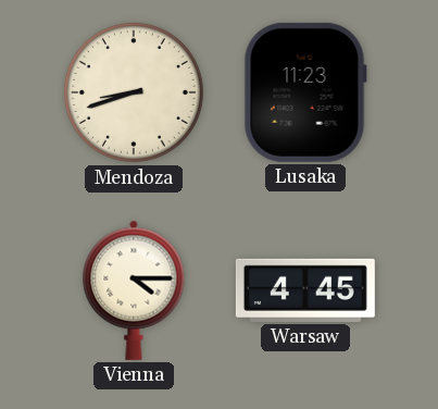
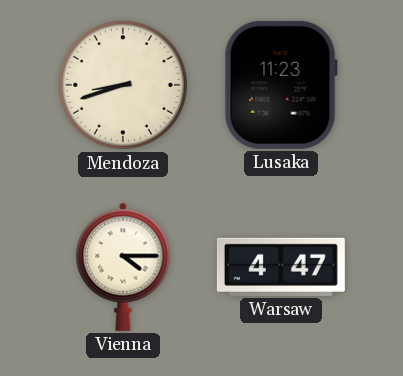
Warsaw: 4:45 -> 4:47 (281, 267)
